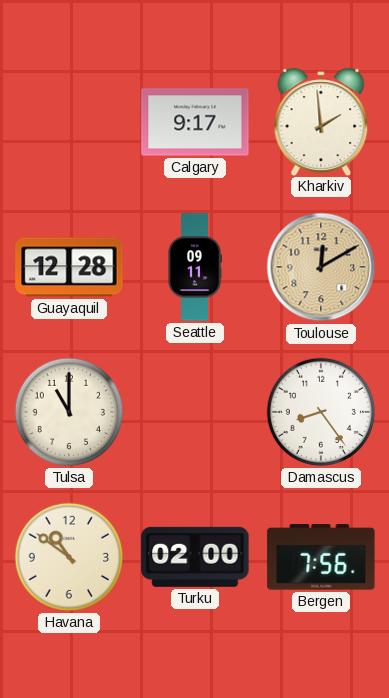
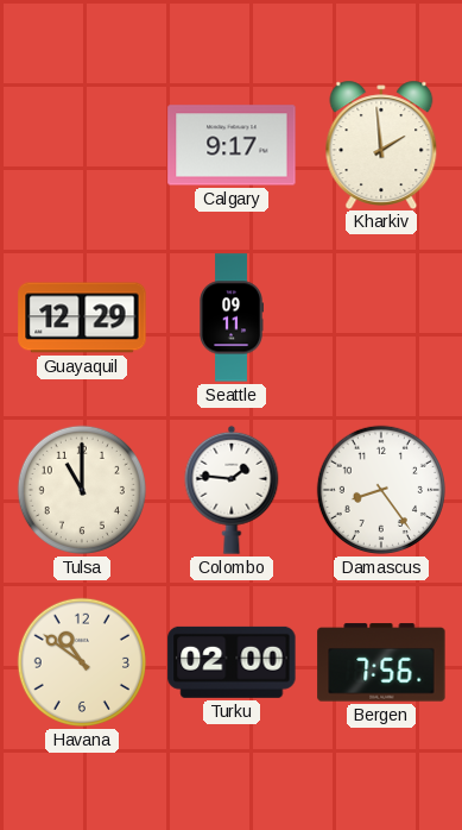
Guayaquil: 12:28 -> 12:29 (82, 317)
Toulouse: 12:10 -> none (321, 267)
Colombo: none -> 1:46 (232, 490)
